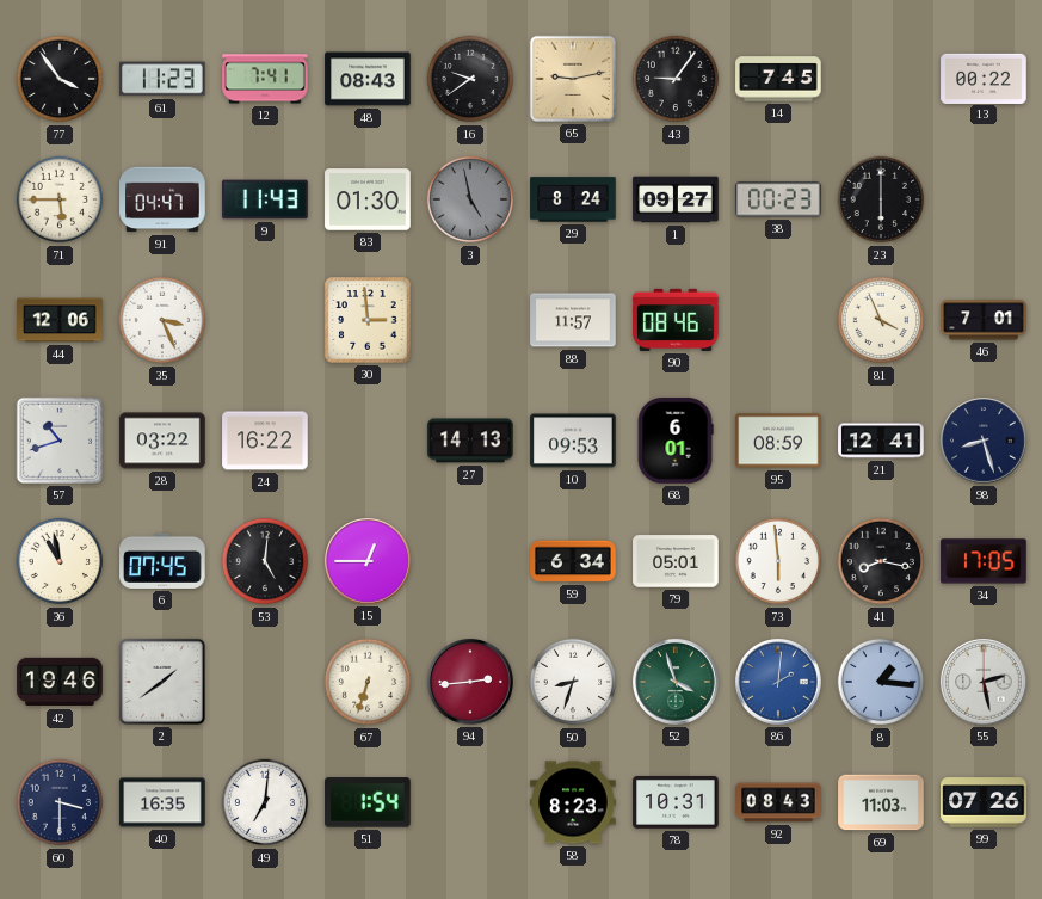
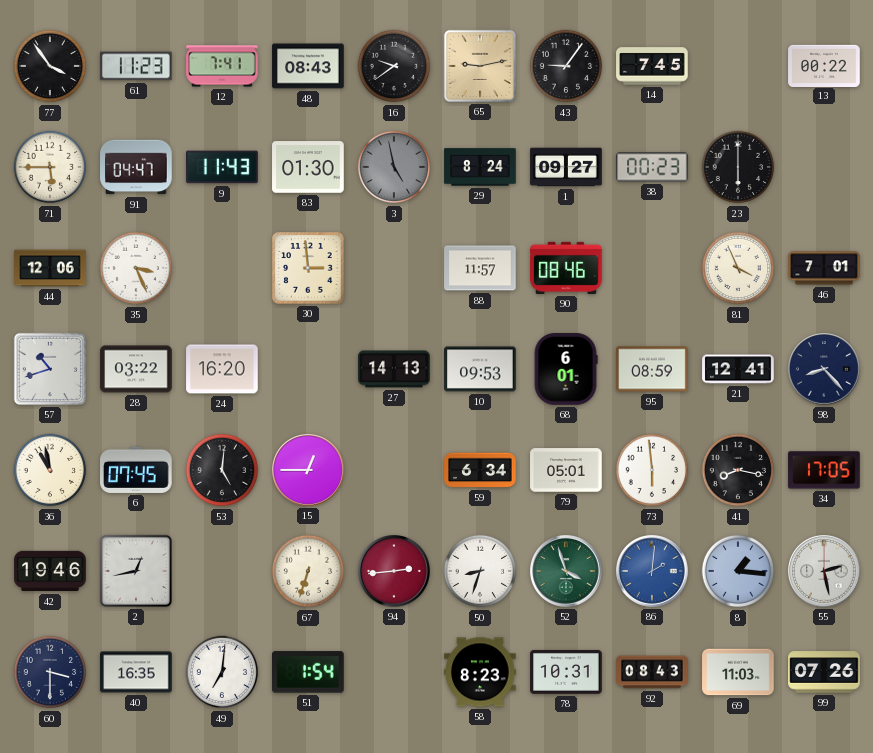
24: 16:22 -> 16:20 (222, 369)
98: 8:27 -> 8:23 (825, 370)
2: 1:39 -> 12:43 (136, 571)
